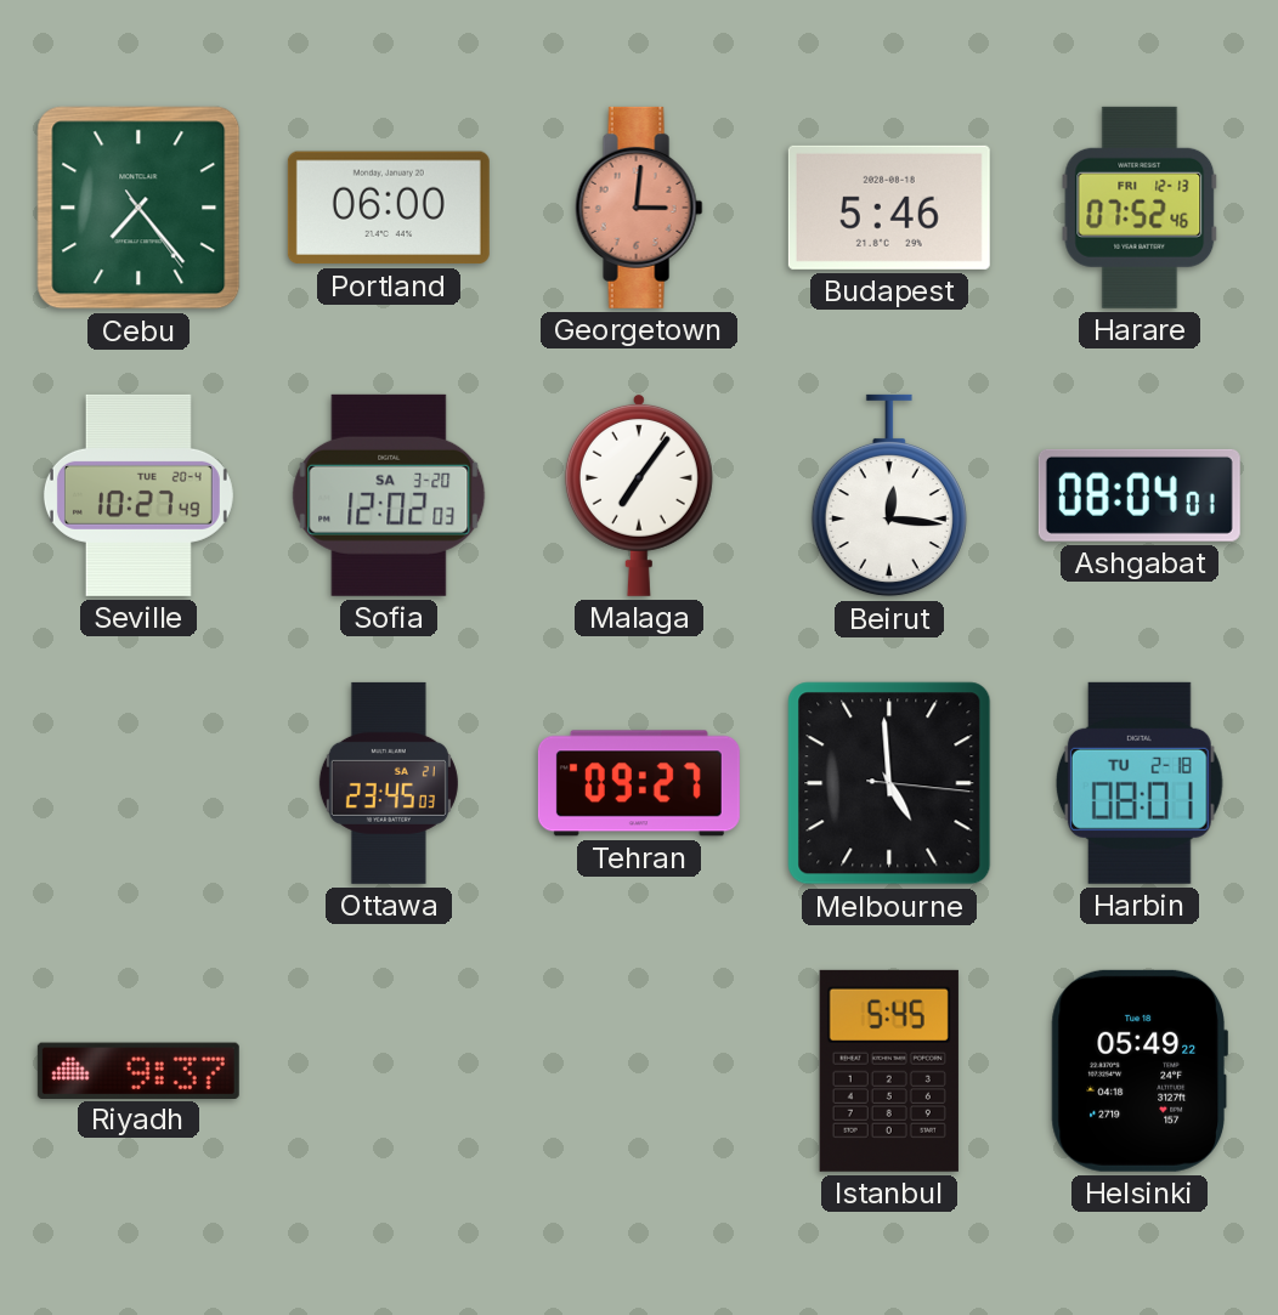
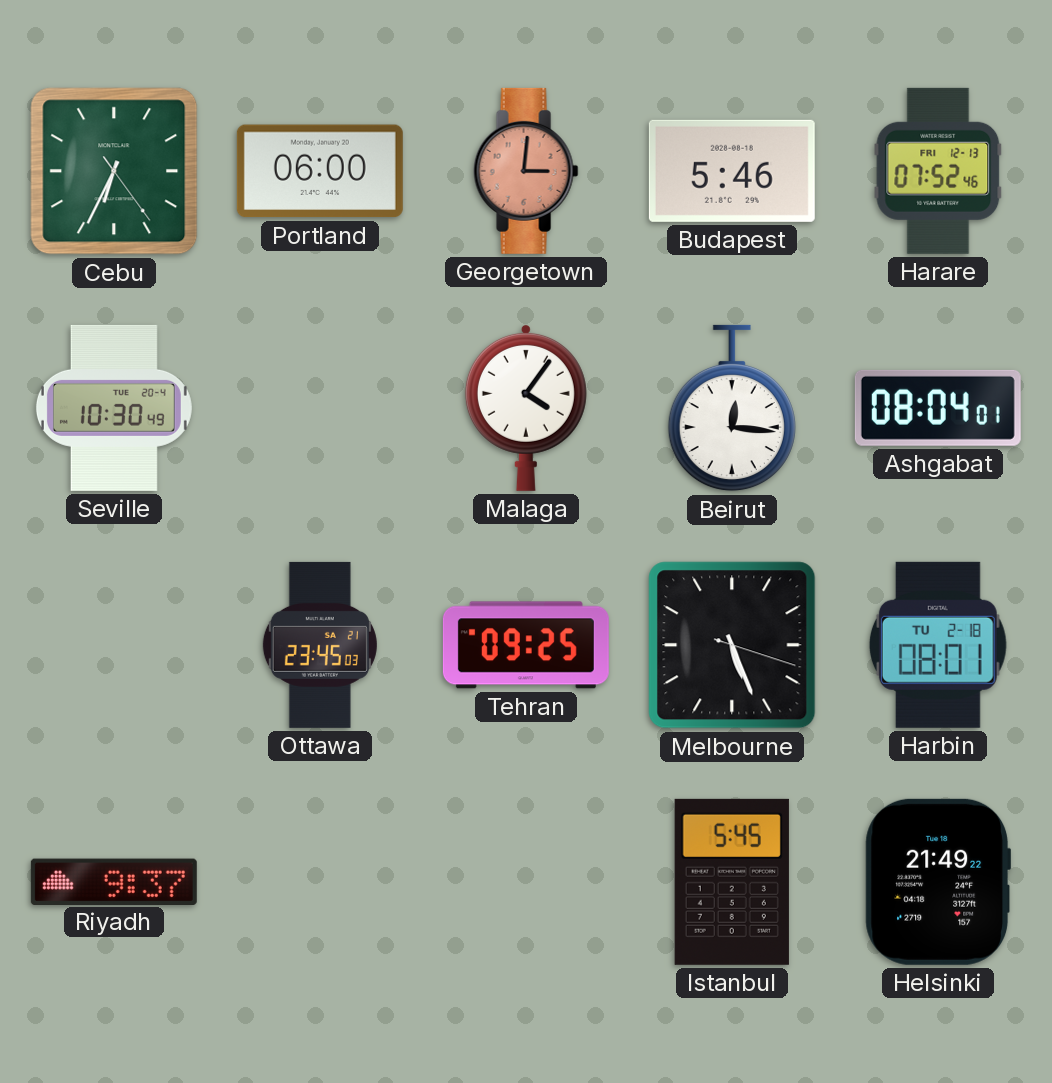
Cebu: 7:23 -> 6:34 (114, 171)
Seville: 10:27 -> 10:30 (114, 408)
Sofia: 12:02 -> none (389, 495)
Malaga: 7:06 -> 4:06 (526, 407)
Tehran: 09:27 -> 09:25 (526, 645)
Melbourne: 4:59 -> 5:26 (732, 645)
Helsinki: 05:49 -> 21:49 (937, 882)
